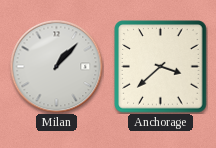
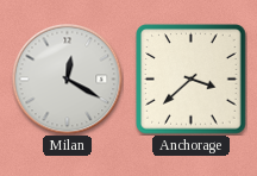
Milan: 1:07 -> 12:20 (67, 78)
